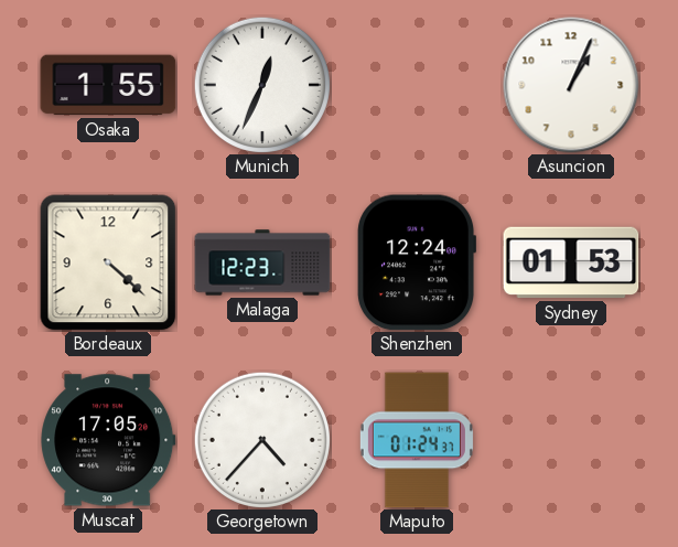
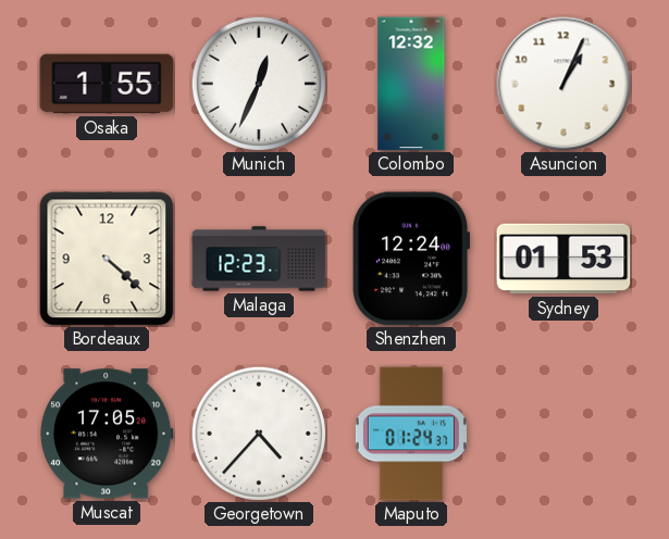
Colombo: none -> 12:32 (411, 84)
